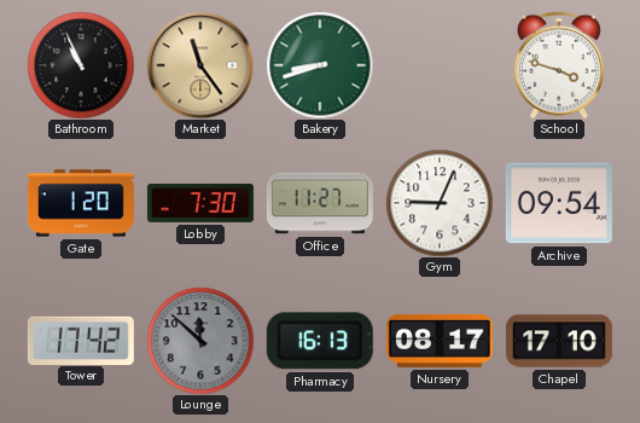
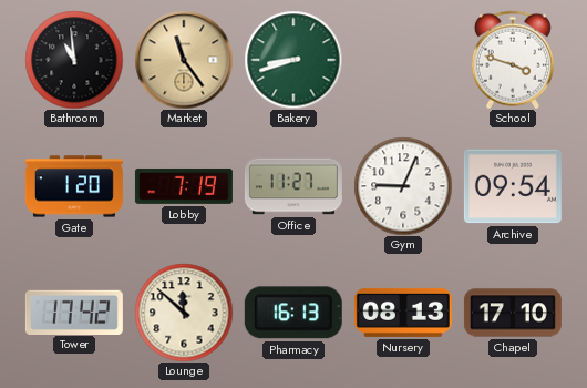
Bathroom: 10:56 -> 10:59 (74, 60)
Lobby: 7:30 -> 7:19 (184, 186)
Lounge dial: grey -> cream (184, 313)
Nursery: 08:17 -> 08:13 (403, 313)
